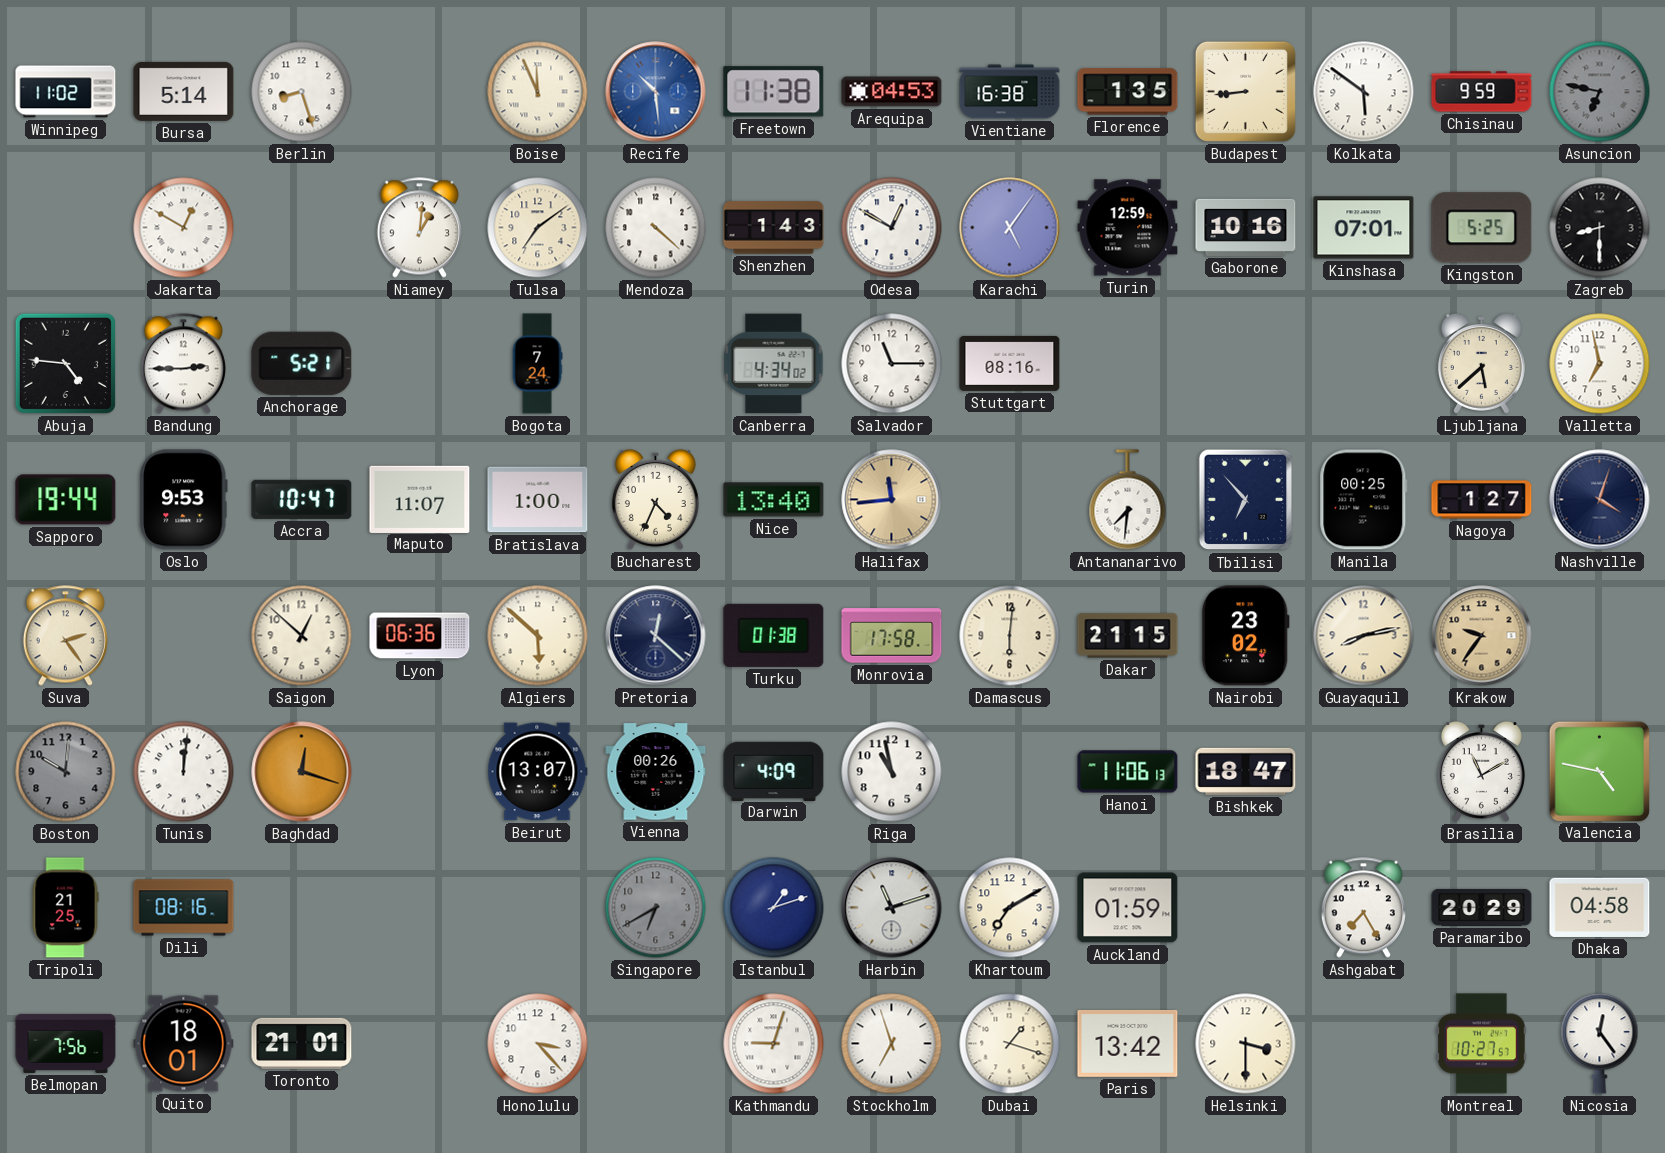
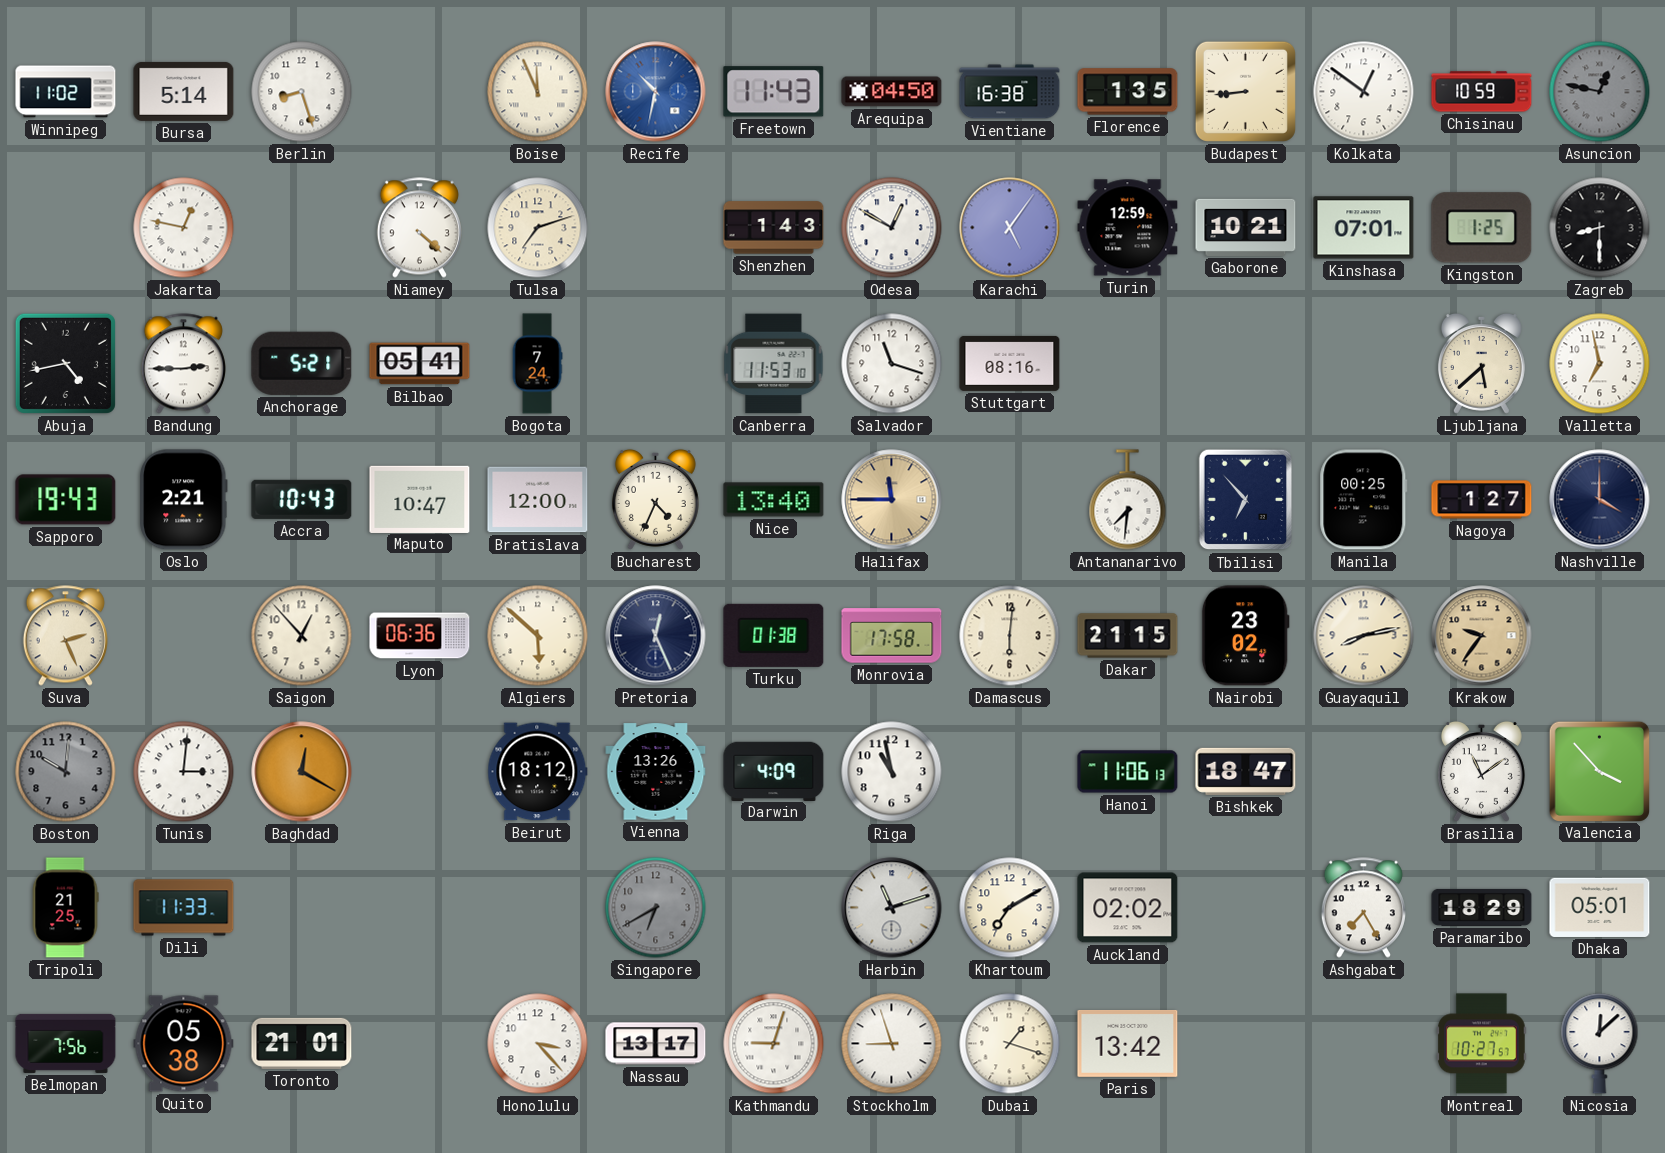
Recife: 10:29 -> 10:32 (656, 92)
Freetown: 11:38 -> 11:43 (774, 92)
Arequipa: 04:53 -> 04:50 (892, 92)
Kolkata: 5:51 -> 12:51 (1364, 92)
Chisinau: 9:59 -> 10:59 (1482, 92)
Asuncion: 6:47 -> 12:47 (1600, 92)
Jakarta: 12:50 -> 12:47 (184, 228)
Niamey: 1:01 -> 4:22 (419, 228)
Tulsa: 7:09 -> 7:12 (538, 228)
Mendoza: 4:22 -> none (656, 228)
Gaborone: 10:16 -> 10:21 (1246, 227)
Kingston: 5:25 -> 1:25 (1482, 228)
Abuja: 4:46 -> 4:43 (65, 363)
Bilbao: none -> 05:41 (420, 364)
Canberra: 4:34 -> 11:53 (774, 364)
Salvador: 11:15 -> 11:18 (892, 364)
Sapporo: 19:44 -> 19:43 (66, 500)
Oslo: 9:53 -> 2:21 (184, 500)
Accra: 10:47 -> 10:43 (302, 499)
Maputo: 11:07 -> 10:47 (420, 499)
Bratislava: 1:00 -> 12:00 (538, 500)
Halifax: 11:44 -> 11:45 (892, 500)
Nashville: 4:03 -> 4:00 (1600, 500)
Suva: 2:24 -> 2:26 (65, 636)
Saigon: 12:52 -> 12:53 (302, 636)
Pretoria: 12:22 -> 12:26 (656, 636)
Tunis: 12:01 -> 3:01 (184, 772)
Baghdad: 12:18 -> 12:20 (302, 772)
Beirut: 13:07 -> 18:12 (538, 772)
Vienna: 00:26 -> 13:26 (656, 772)
Brasilia: 11:10 -> 11:09 (1481, 771)
Valencia: 4:47 -> 3:53 (1599, 771)
Dili: 08:16 -> 11:33 (184, 908)
Istanbul: 1:12 -> none (774, 908)
Auckland: 01:59 -> 02:02 (1128, 908)
Paramaribo: 20:29 -> 18:29 (1482, 907)
Dhaka: 04:58 -> 05:01 (1600, 907)
Quito: 18:01 -> 05:38 (184, 1044)
Nassau: none -> 13:17 (656, 1044)
Stockholm: 6:57 -> 8:57 (892, 1044)
Helsinki: 3:30 -> none (1246, 1044)
Nicosia: 12:24 -> 12:08 (1600, 1044)
